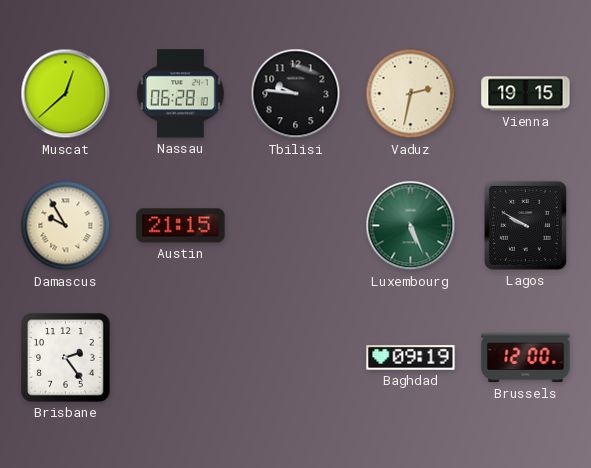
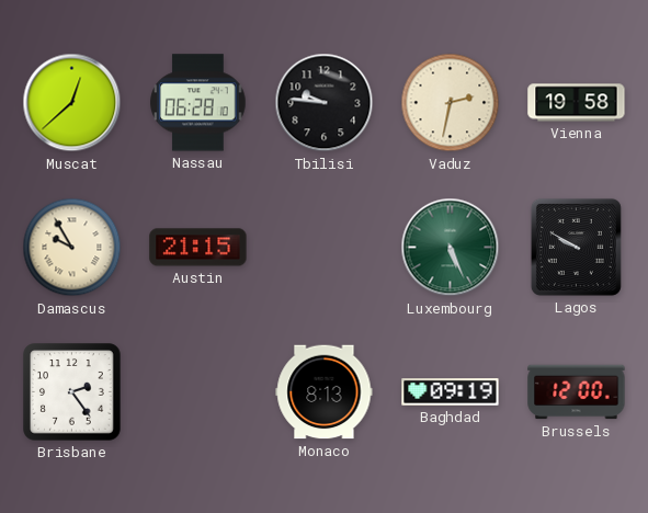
Vienna: 19:15 -> 19:58 (577, 103)
Monaco: none -> 8:13 (325, 392)
